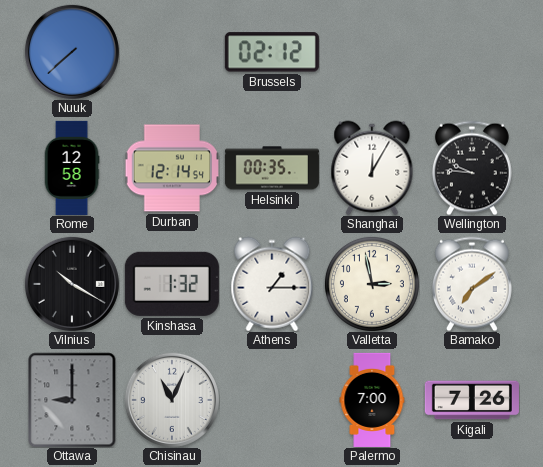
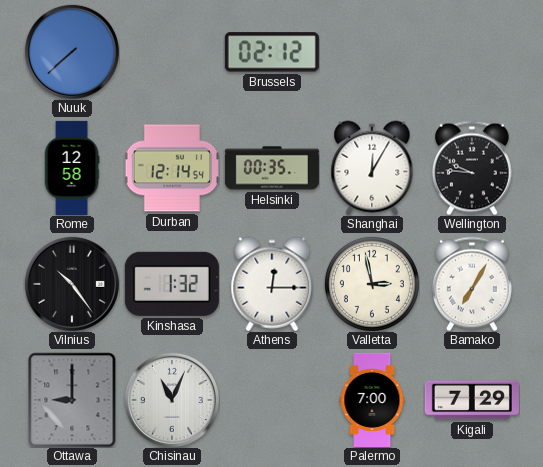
Vilnius: 10:20 -> 10:24 (72, 284)
Athens: 1:15 -> 12:15 (272, 284)
Bamako: 7:09 -> 7:05 (472, 284)
Kigali: 7:26 -> 7:29 (472, 400)
